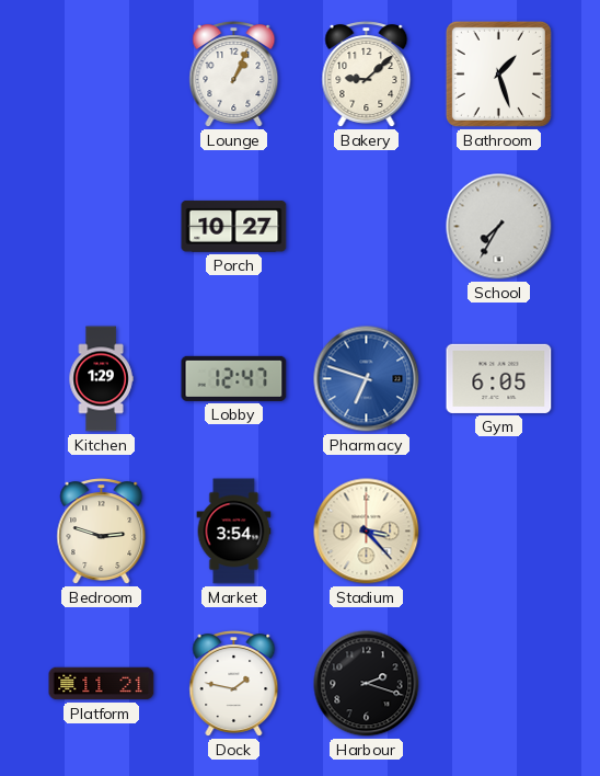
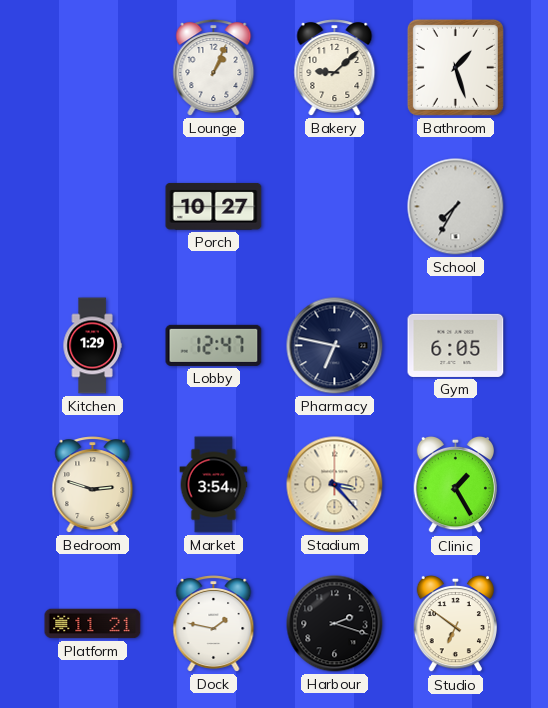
Pharmacy: 6:48 -> 6:47 (335, 346)
Pharmacy dial: blue -> navy (335, 346)
Clinic: none -> 1:25 (455, 485)
Studio: none -> 6:51 (455, 624)
